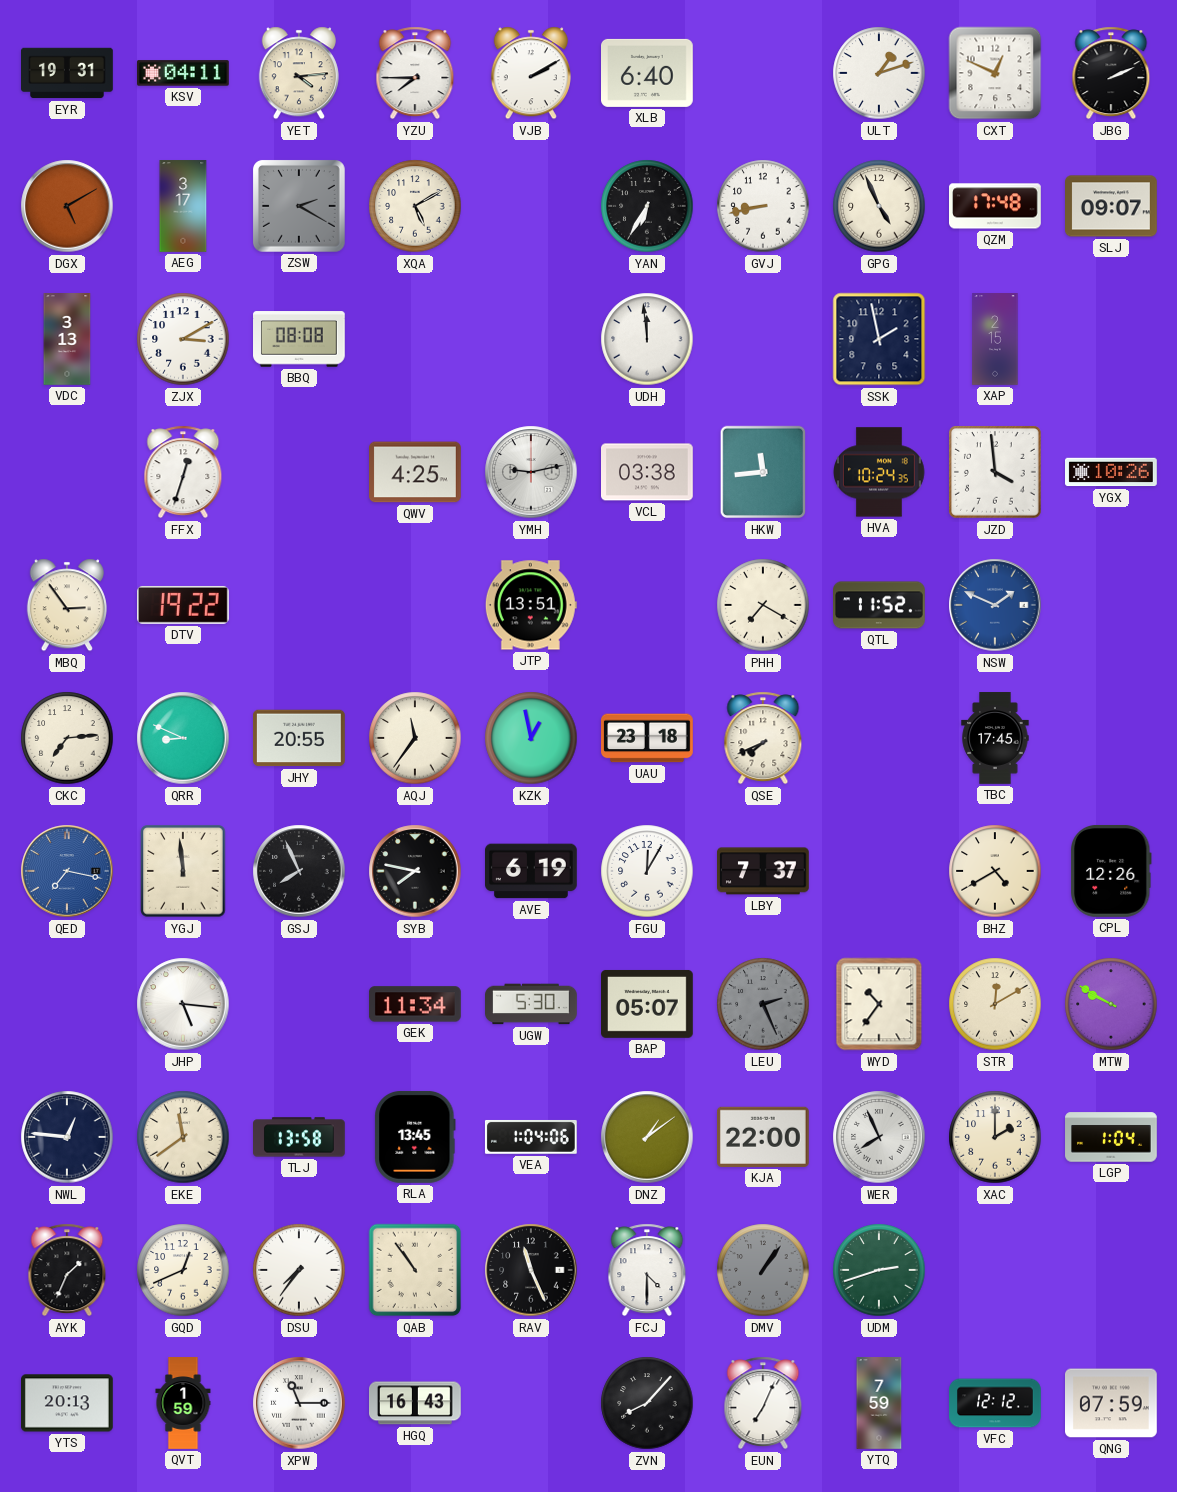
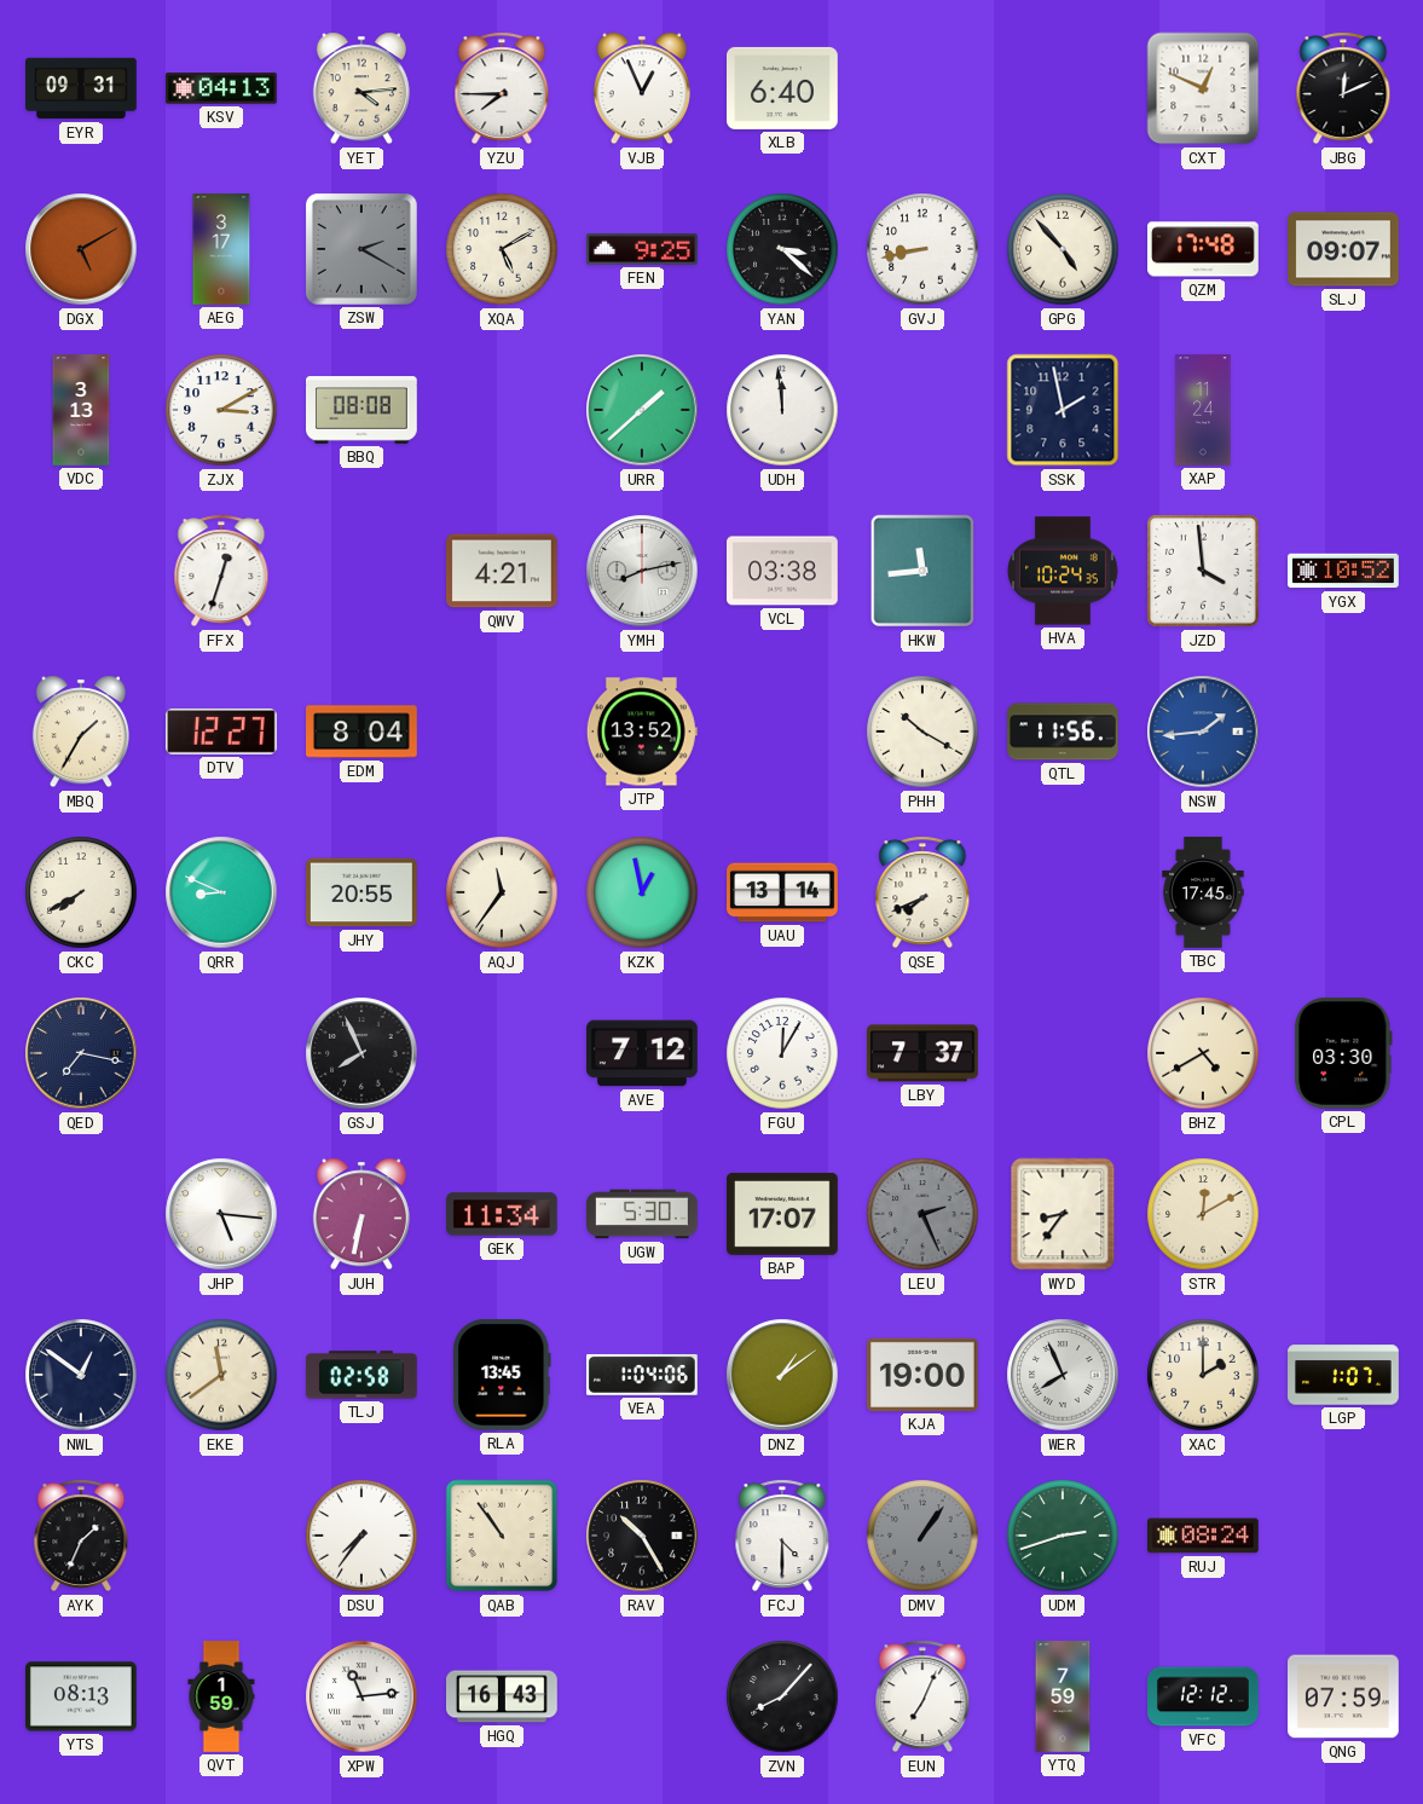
EYR: 19:31 -> 09:31 (82, 88)
KSV: 04:11 -> 04:13 (222, 88)
VJB: 2:10 -> 12:56 (642, 88)
ULT: 1:12 -> none (879, 73)
JBG: 2:11 -> 12:11 (1343, 88)
FEN: none -> 9:25 (643, 249)
YAN: 6:35 -> 3:22 (782, 249)
GPG: 4:56 -> 4:53 (1063, 249)
URR: none -> 1:38 (642, 410)
XAP: 2:15 -> 11:24 (1203, 410)
QWV: 4:25 -> 4:21 (503, 571)
YMH: 9:13 -> 8:13 (642, 571)
YGX: 10:26 -> 10:52 (1344, 571)
MBQ: 2:54 -> 1:35 (81, 732)
DTV: 19:22 -> 12:27 (222, 732)
EDM: none -> 8:04 (363, 732)
JTP: 13:51 -> 13:52 (642, 732)
PHH: 7:20 -> 10:20 (922, 732)
QTL: 11:52 -> 11:56 (1064, 732)
NSW: 1:49 -> 1:44 (1203, 732)
CKC: 7:14 -> 7:40 (81, 892)
UAU: 23:18 -> 13:14 (782, 892)
QED dial: blue -> navy (81, 1053)
YGJ: 11:59 -> none (183, 871)
SYB: 7:47 -> none (415, 871)
AVE: 6:19 -> 7:12 (643, 1053)
CPL: 12:26 -> 03:30 (1343, 1053)
JUH: none -> 6:32 (361, 1214)
BAP: 05:07 -> 17:07 (783, 1214)
WYD: 10:36 -> 8:36 (1063, 1214)
MTW: 9:50 -> none (1111, 1004)
NWL: 12:46 -> 12:51 (81, 1375)
TLJ: 13:58 -> 02:58 (363, 1375)
KJA: 22:00 -> 19:00 (924, 1375)
LGP: 1:04 -> 1:07 (1343, 1375)
GQD: 12:41 -> none (183, 1270)
RAV: 11:26 -> 10:25 (642, 1536)
RUJ: none -> 08:24 (1204, 1536)
YTS: 20:13 -> 08:13 (82, 1696)
XPW: 11:15 -> 11:14 (361, 1696)
